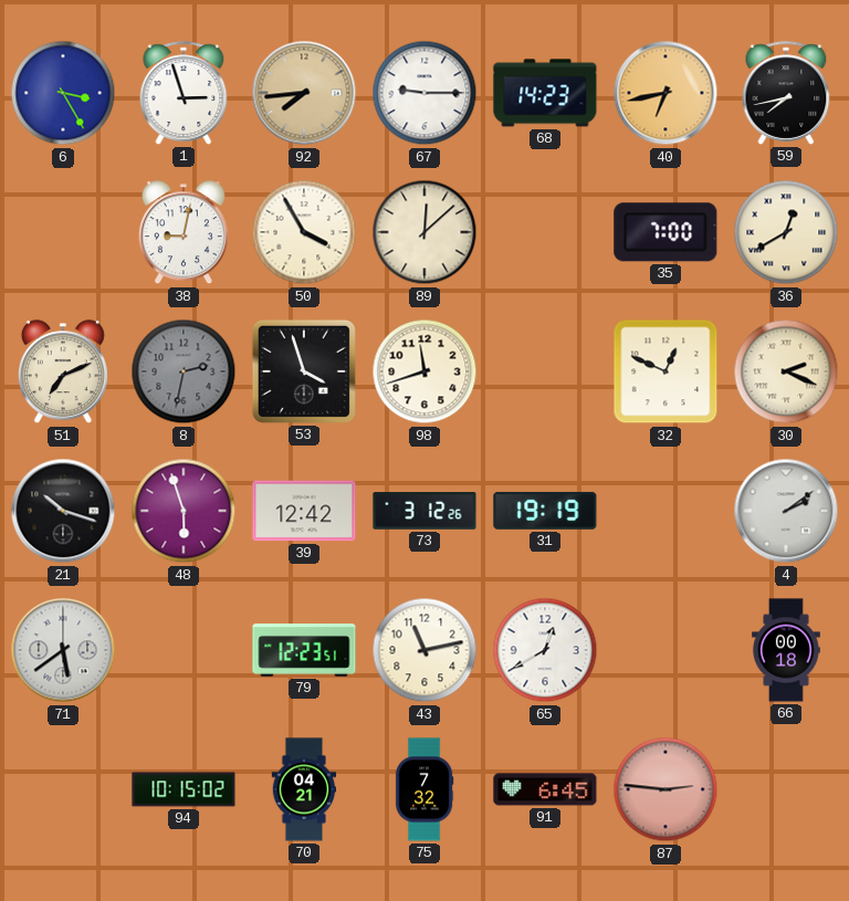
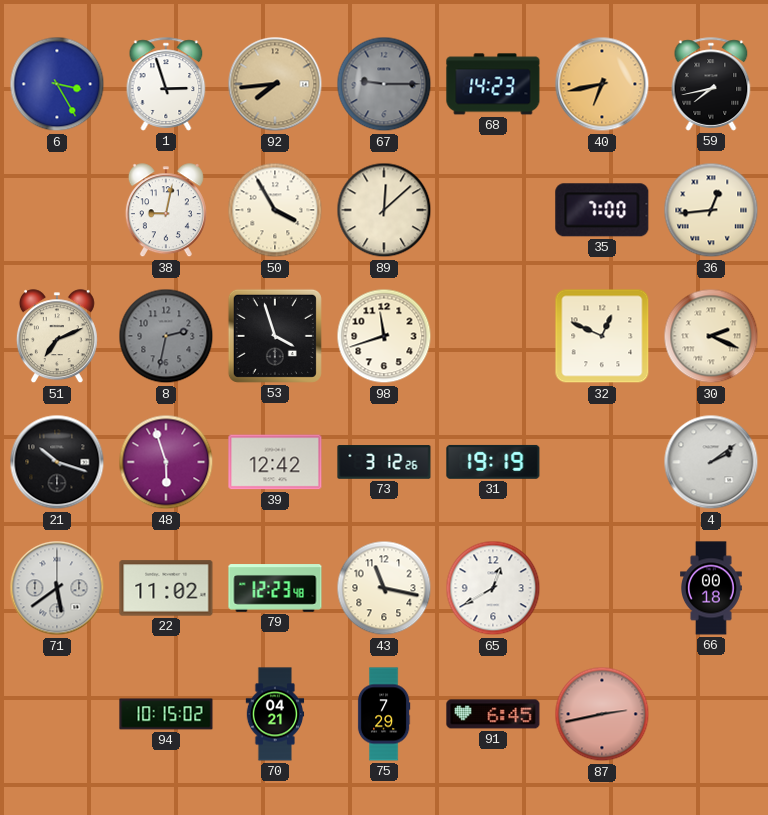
67 dial: white -> grey (384, 84)
36: 12:40 -> 12:44 (711, 210)
22: none -> 11:02 (166, 588)
79: 12:23:51 -> 12:23:48 (275, 588)
43: 11:13 -> 11:17 (384, 588)
75: 7:32 -> 7:29 (384, 714)
87: 2:46 -> 2:43 (602, 714)
